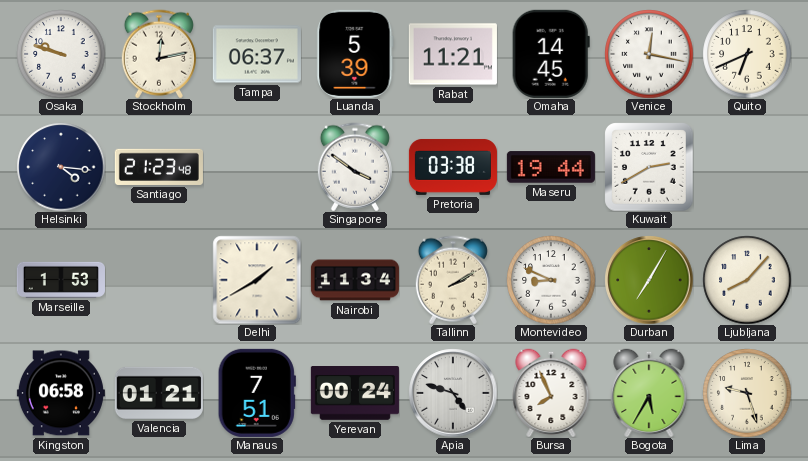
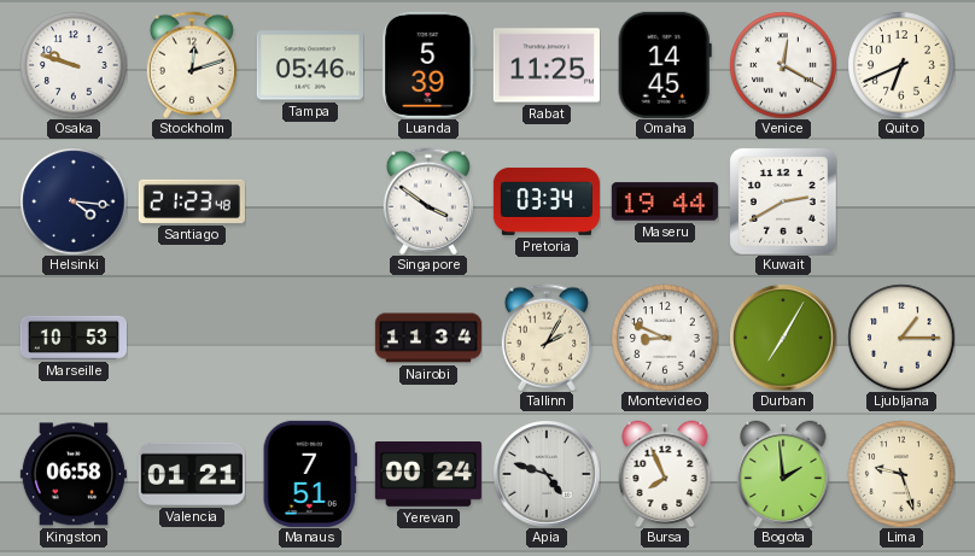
Stockholm: 12:13 -> 12:12 (192, 65)
Tampa: 06:37 -> 05:46 (310, 65)
Rabat: 11:21 -> 11:25 (547, 65)
Venice: 12:17 -> 12:20 (783, 65)
Pretoria: 03:38 -> 03:34 (547, 201)
Marseille: 1:53 -> 10:53 (74, 338)
Delhi: 1:40 -> none (257, 280)
Tallinn: 2:10 -> 2:05 (547, 338)
Ljubljana: 8:07 -> 1:15 (901, 338)
Bogota: 5:35 -> 1:59 (783, 474)
